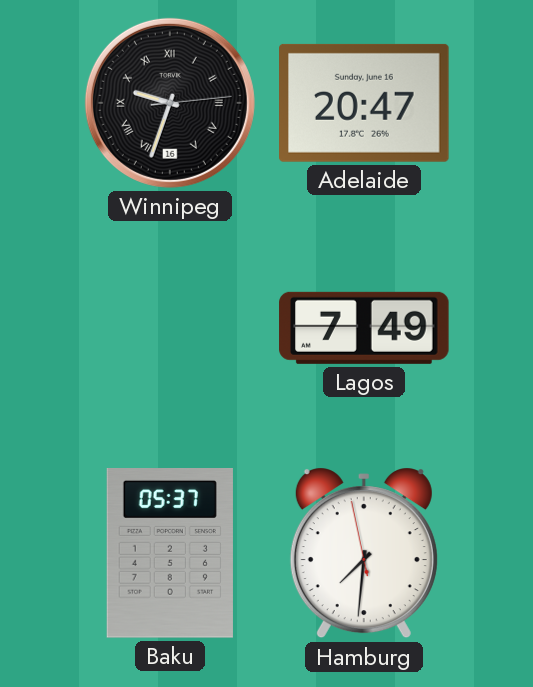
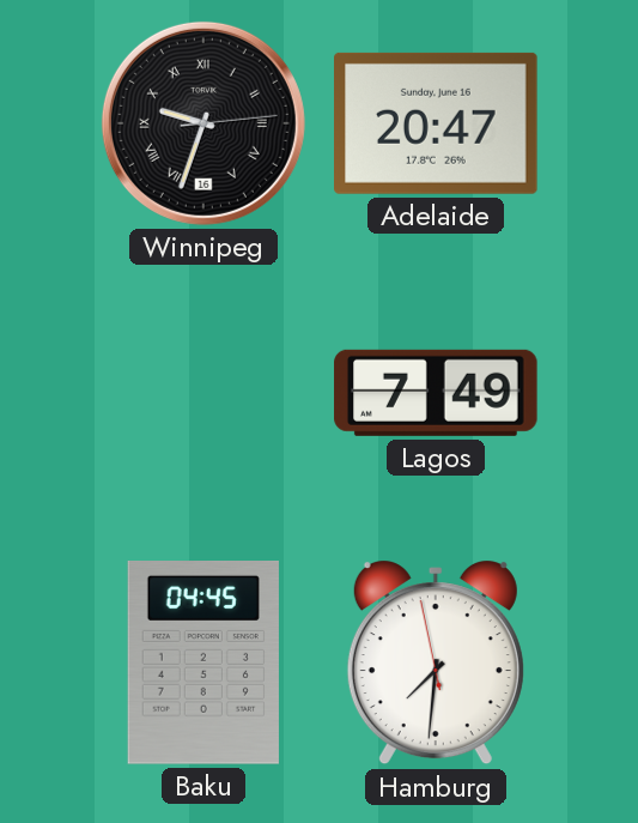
Baku: 05:37 -> 04:45 (203, 664)
